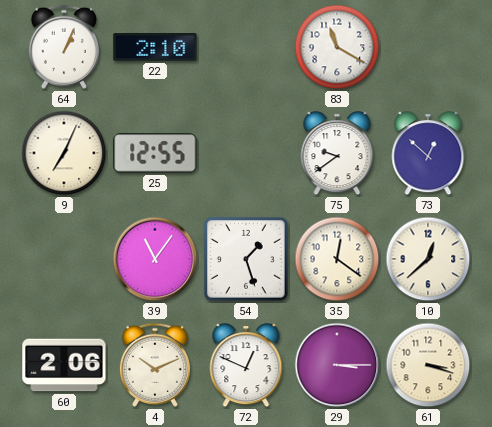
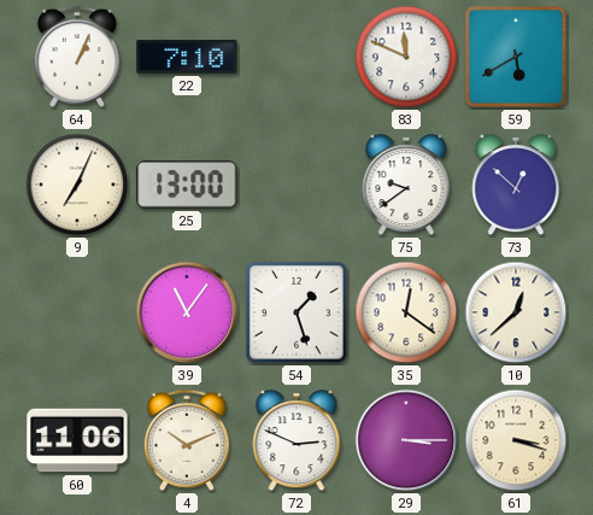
22: 2:10 -> 7:10 (187, 58)
83: 11:20 -> 11:49 (406, 57)
59: none -> 5:40 (517, 58)
25: 12:55 -> 13:00 (187, 185)
60: 2:06 -> 11:06 (77, 440)
72: 12:49 -> 2:49 (296, 441)
